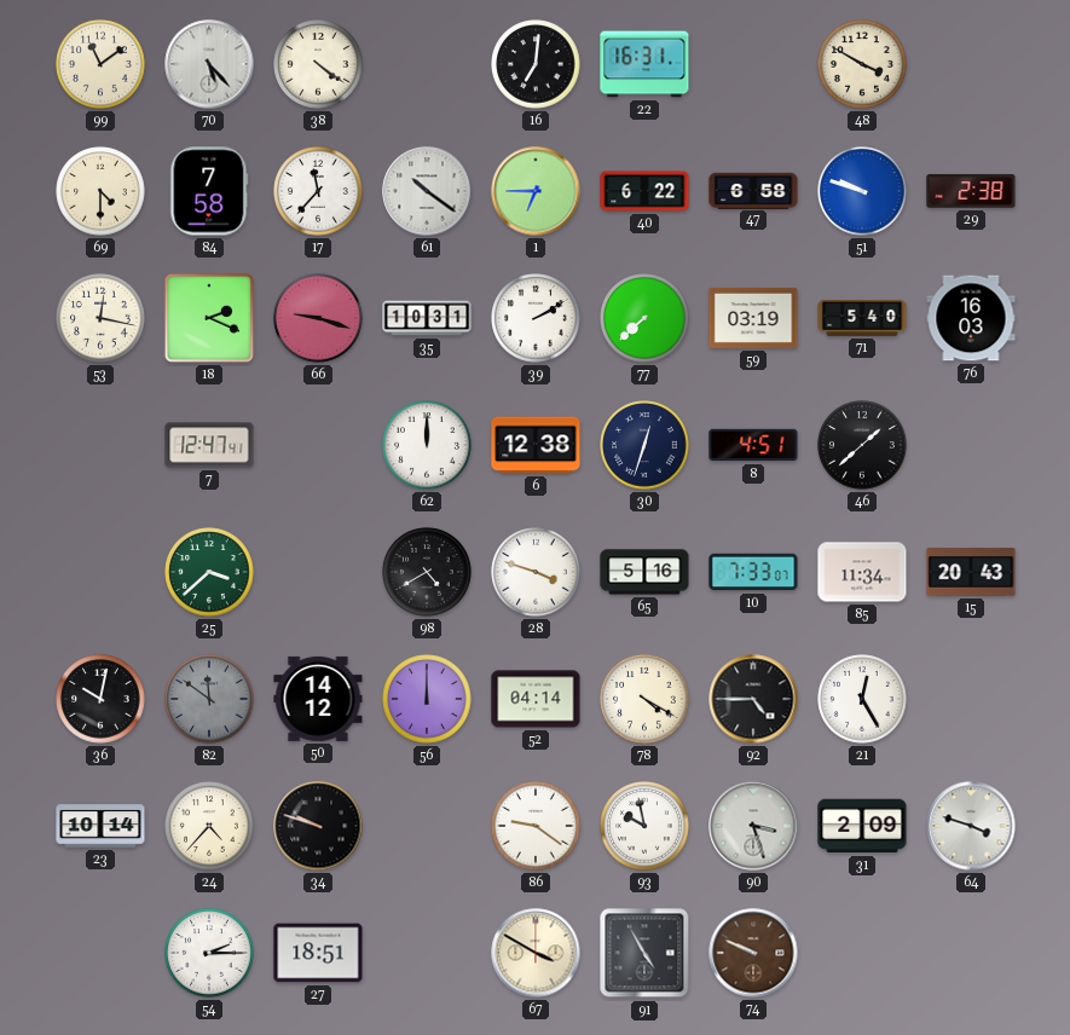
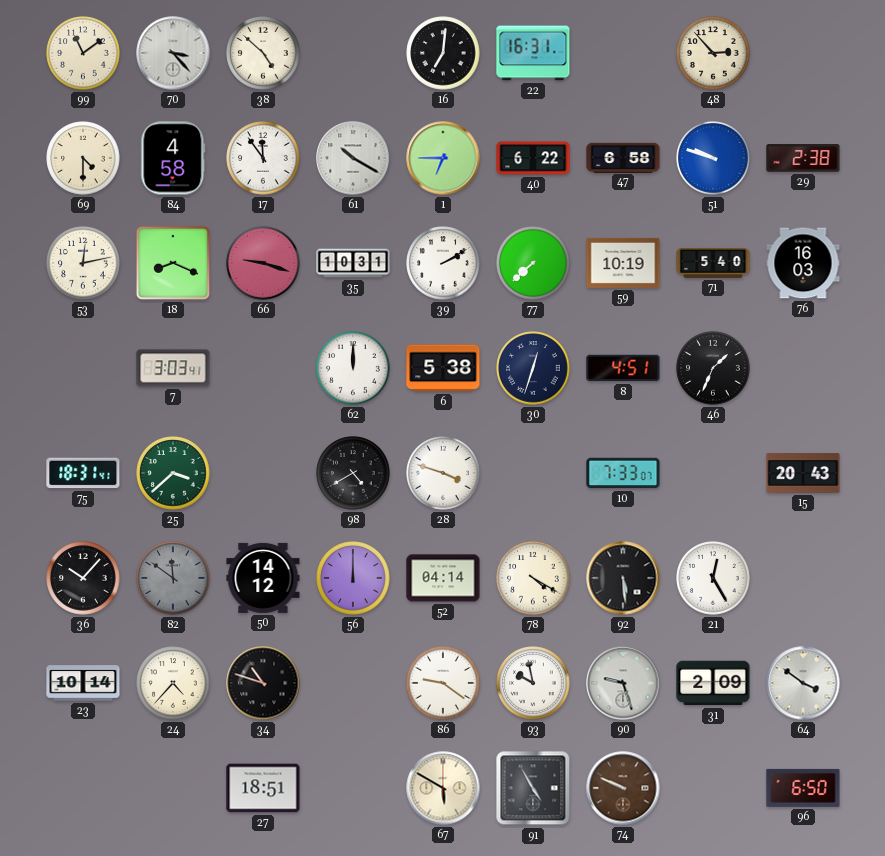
70: 5:23 -> 3:23 (173, 53)
38: 4:21 -> 4:52 (263, 53)
48: 3:50 -> 2:53 (713, 53)
84: 7:58 -> 4:58 (173, 158)
17: 11:37 -> 11:54 (263, 158)
61: 10:21 -> 10:20 (353, 158)
53: 12:17 -> 12:13 (83, 263)
18: 2:19 -> 8:19 (173, 263)
59: 03:19 -> 10:19 (623, 263)
7: 12:47 -> 3:03 (173, 368)
6: 12:38 -> 5:38 (443, 368)
46: 1:38 -> 1:34 (713, 368)
75: none -> 18:31 (83, 473)
65: 5:16 -> none (644, 572)
85: 11:34 -> none (862, 572)
36: 10:02 -> 10:07 (83, 578)
92: 4:45 -> 5:29 (623, 578)
34: 9:48 -> 10:48 (263, 683)
90: 3:27 -> 9:27 (623, 683)
64: 3:48 -> 3:51 (803, 683)
54: 2:15 -> none (209, 953)
67: 3:50 -> 5:50 (443, 788)
96: none -> 6:50 (803, 788)
